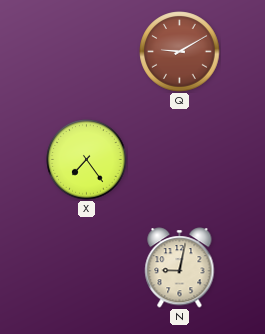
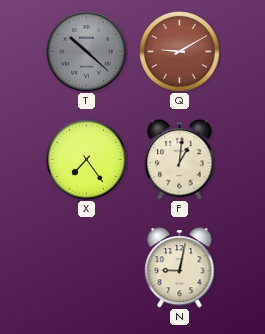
T: none -> 10:22 (87, 52)
F: none -> 1:01 (180, 160)
